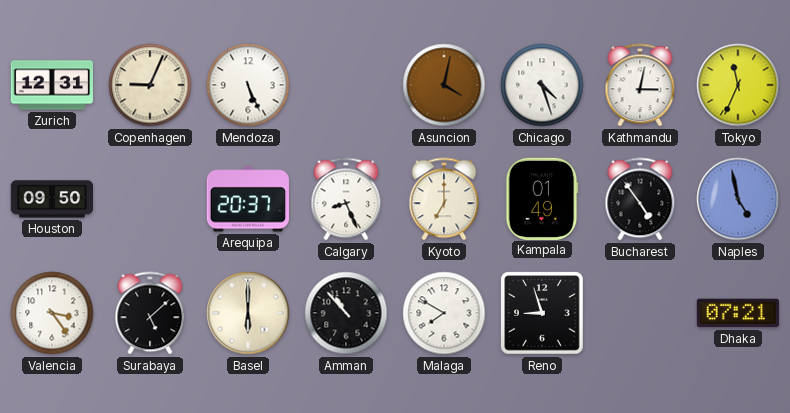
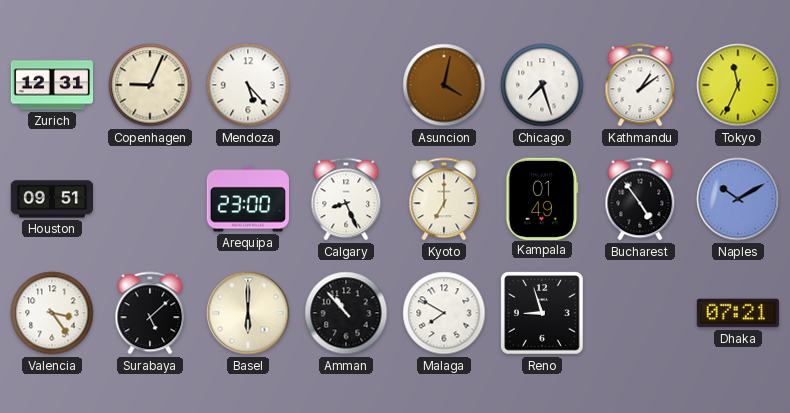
Mendoza: 5:26 -> 5:23 (248, 85)
Chicago: 4:27 -> 7:27 (542, 85)
Kathmandu: 3:02 -> 1:09 (640, 85)
Houston: 09:50 -> 09:51 (51, 199)
Arequipa: 20:37 -> 23:00 (247, 199)
Naples: 4:58 -> 10:10 (738, 199)
